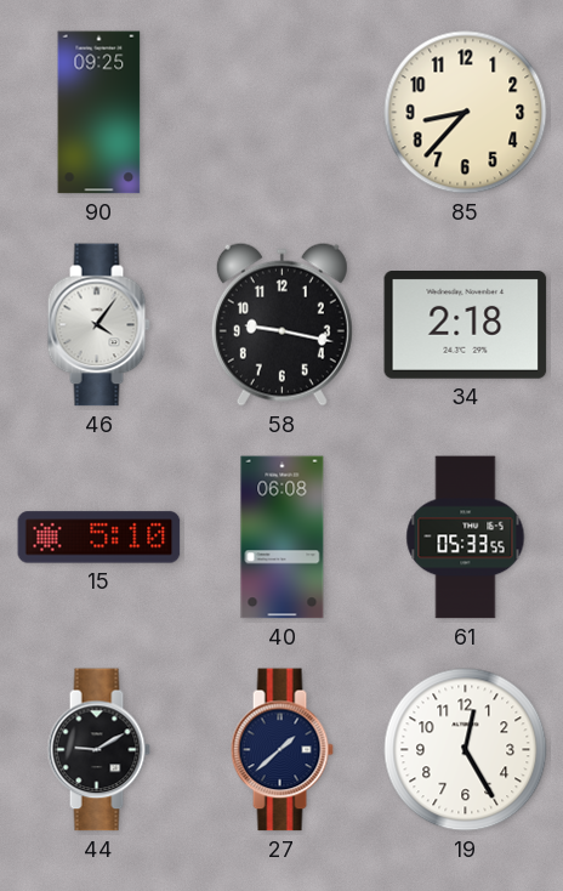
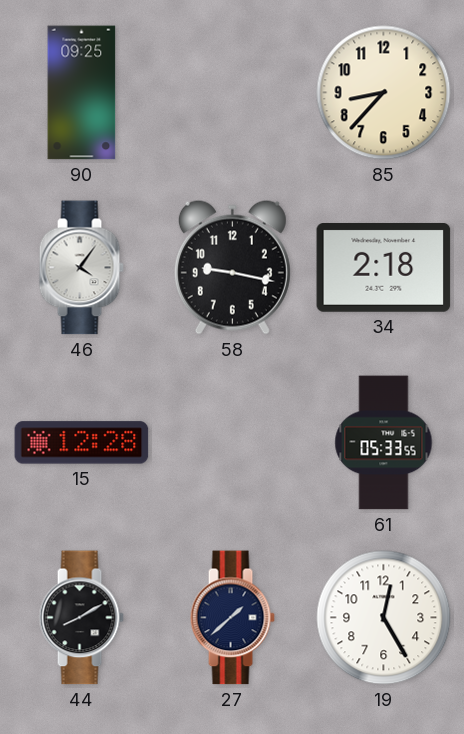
15: 5:10 -> 12:28 (82, 443)
40: 06:08 -> none (283, 538)
44: 9:10 -> 8:10 (81, 618)
